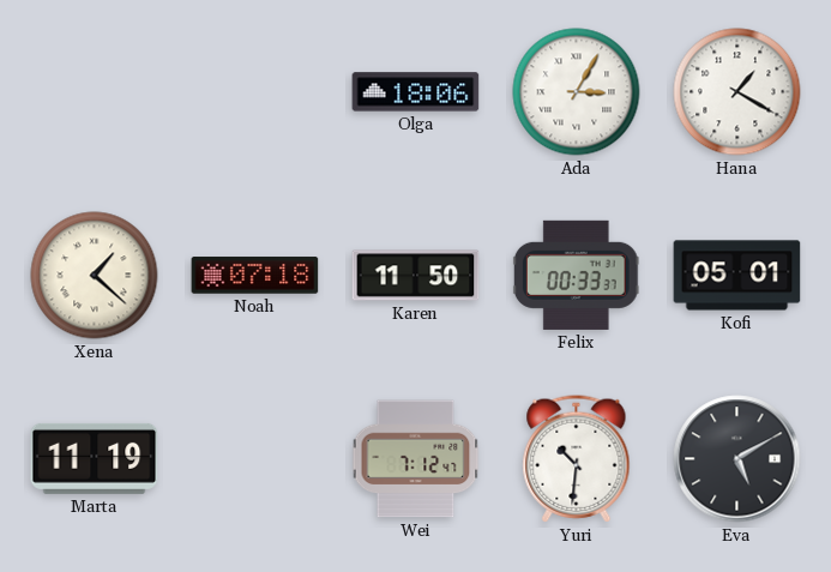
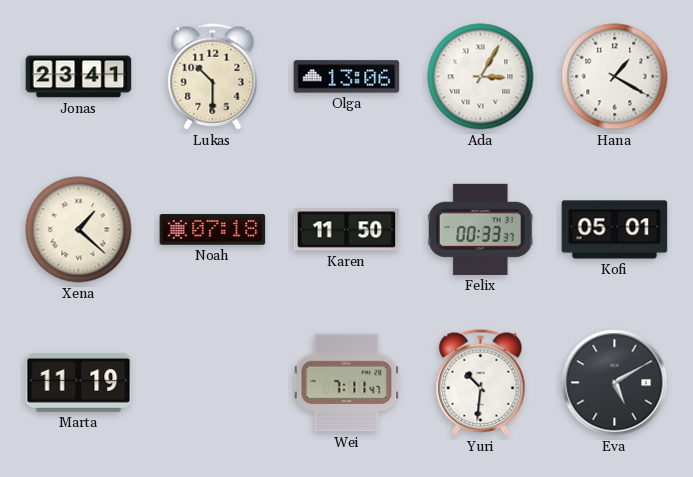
Jonas: none -> 23:41 (79, 77)
Lukas: none -> 10:30 (213, 77)
Olga: 18:06 -> 13:06 (347, 77)
Wei: 7:12 -> 7:11 (347, 383)
